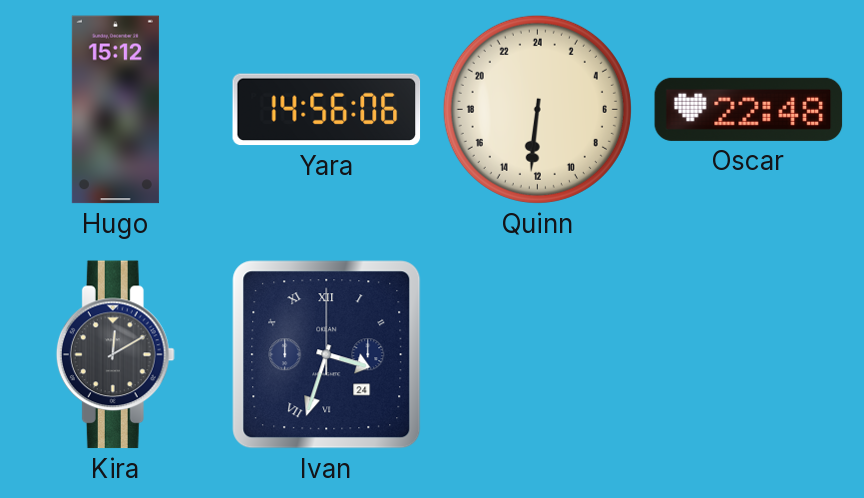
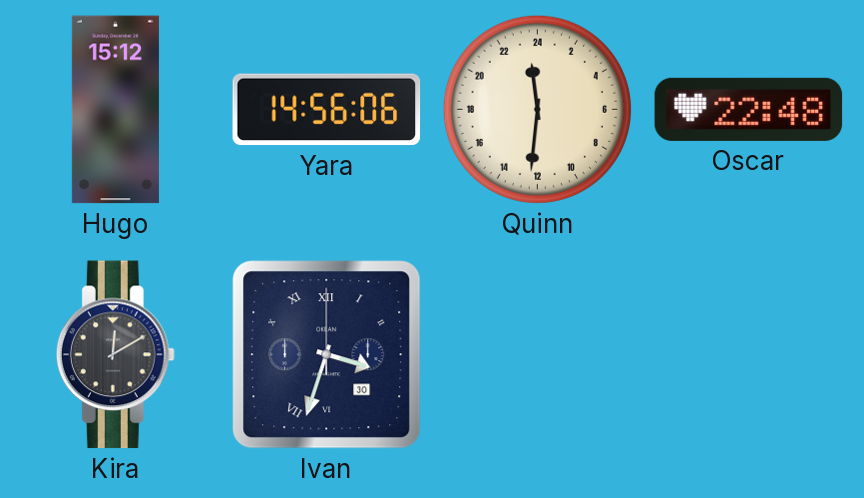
Quinn: 12:31 -> 23:31 (537, 109)
Ivan date: 24 -> 30 (327, 355)
